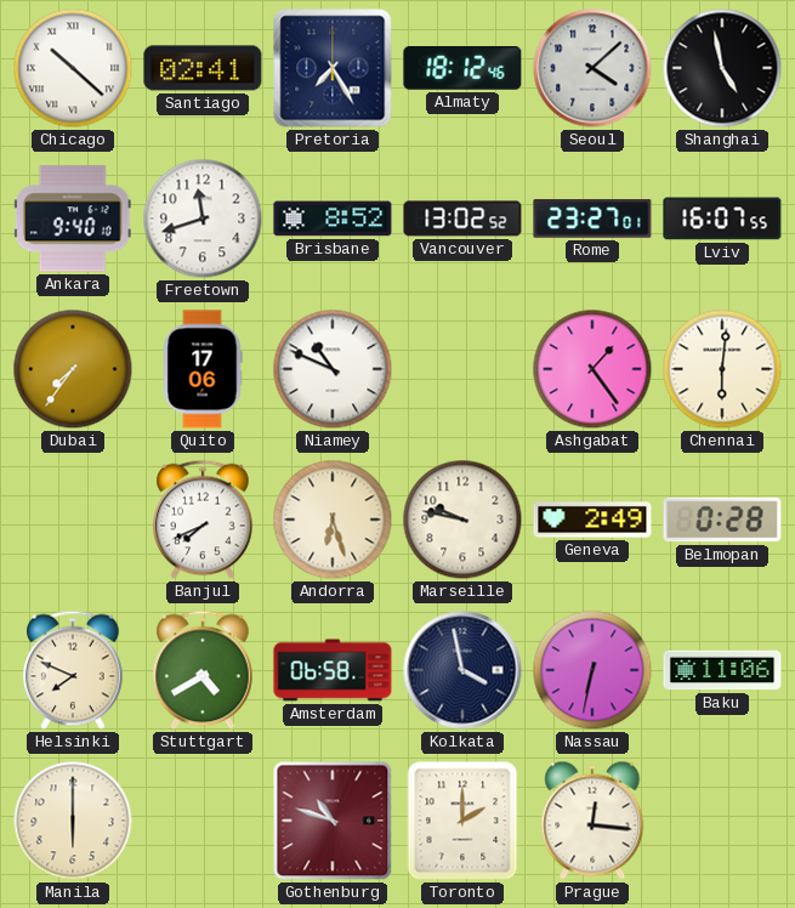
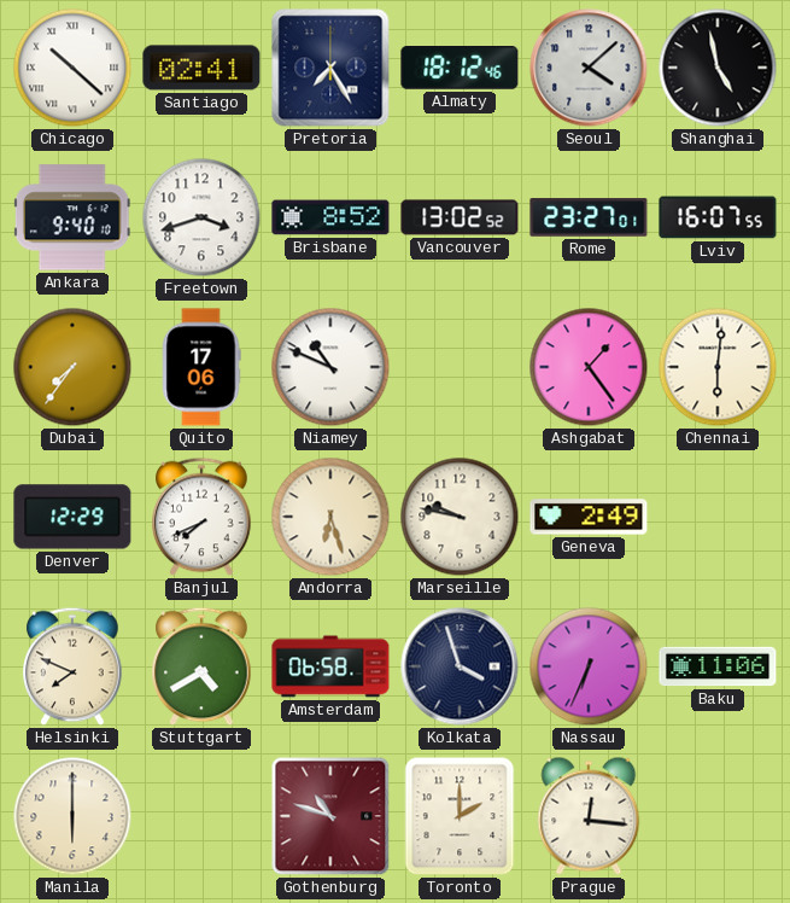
Freetown: 11:42 -> 3:42 (201, 217)
Denver: none -> 12:29 (72, 517)
Belmopan: 0:28 -> none (722, 520)
Kolkata: 3:58 -> 3:57 (460, 666)
Nassau: 6:32 -> 6:34 (589, 666)
